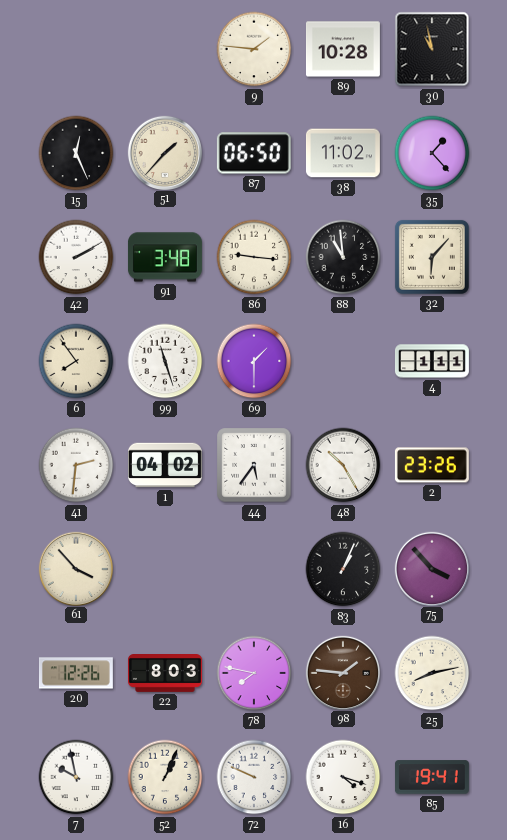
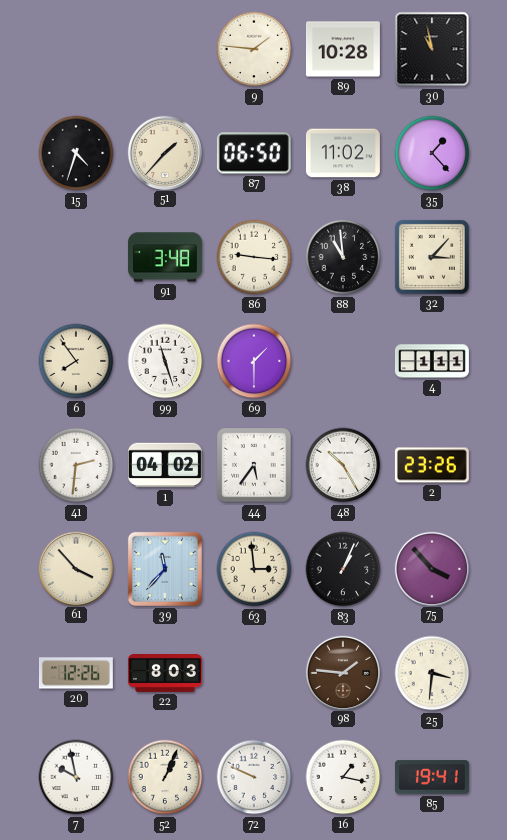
15: 12:26 -> 4:33 (76, 153)
42: 2:10 -> none (76, 257)
32: 6:07 -> 3:07 (432, 257)
39: none -> 11:37 (165, 569)
63: none -> 2:59 (254, 569)
78: 7:47 -> none (254, 673)
25: 8:13 -> 3:31 (432, 673)
16: 4:18 -> 1:17 (343, 777)
